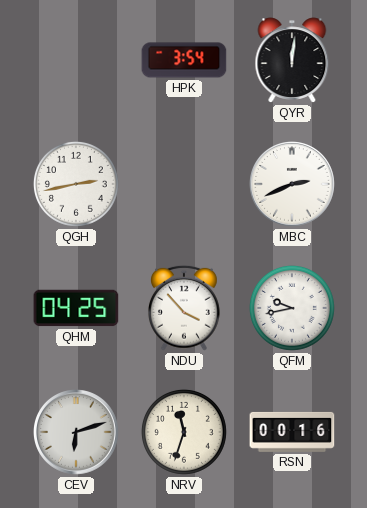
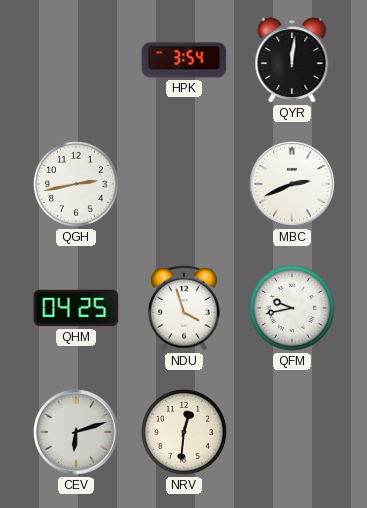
NDU: 3:53 -> 3:57 (184, 308)
NRV: 11:33 -> 12:31 (184, 432)
RSN: 00:16 -> none (292, 432)
